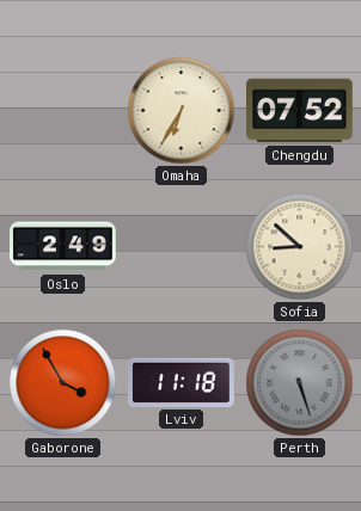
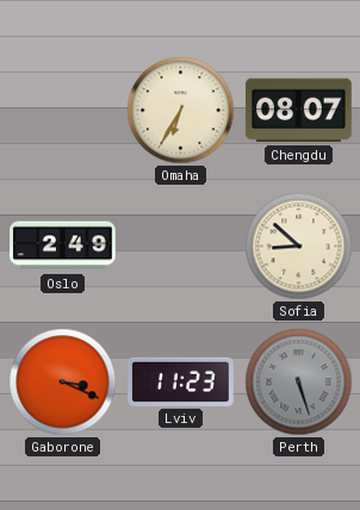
Chengdu: 07:52 -> 08:07 (299, 111)
Gaborone: 3:55 -> 3:19 (63, 382)
Lviv: 11:18 -> 11:23 (181, 381)
